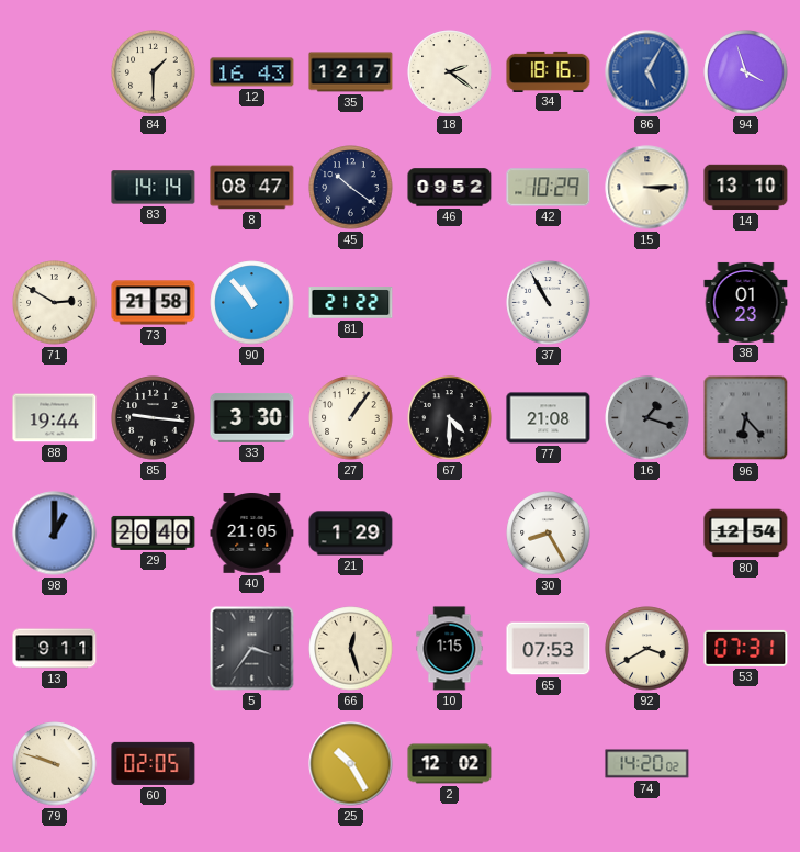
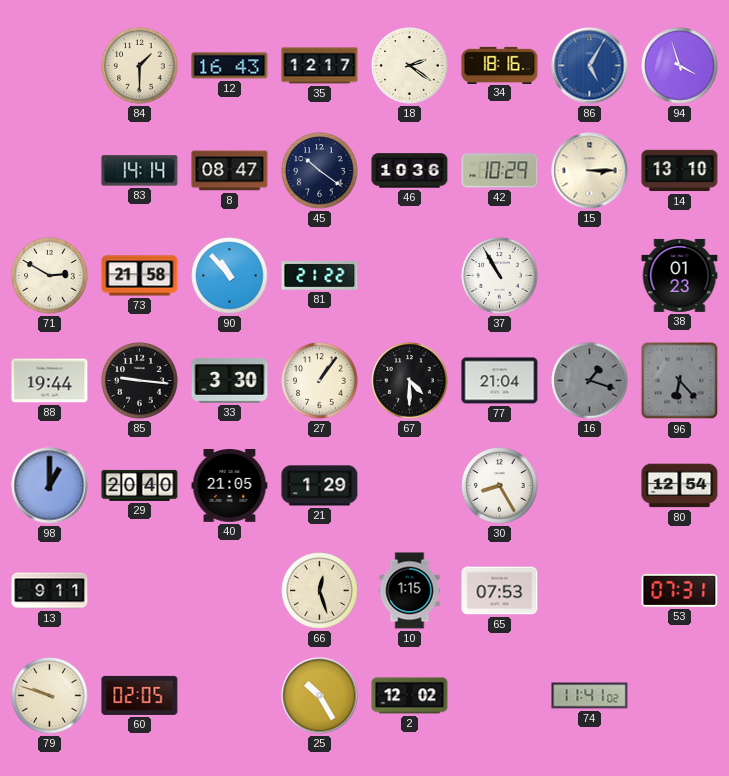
46: 09:52 -> 10:36 (410, 171)
77: 21:08 -> 21:04 (500, 381)
5: 3:36 -> none (252, 649)
92: 3:40 -> none (647, 649)
74: 14:20 -> 11:41 (590, 696)
